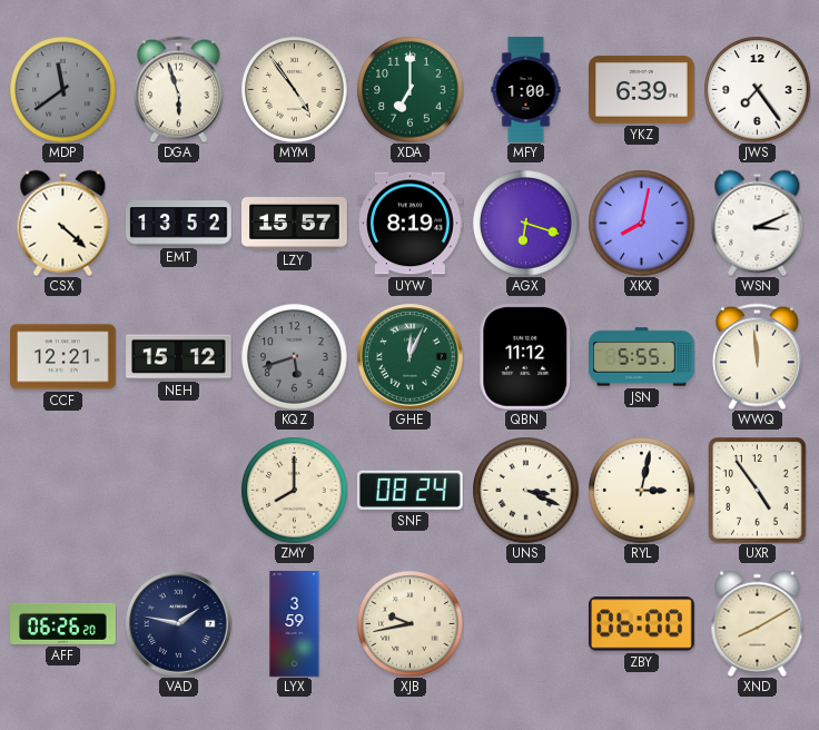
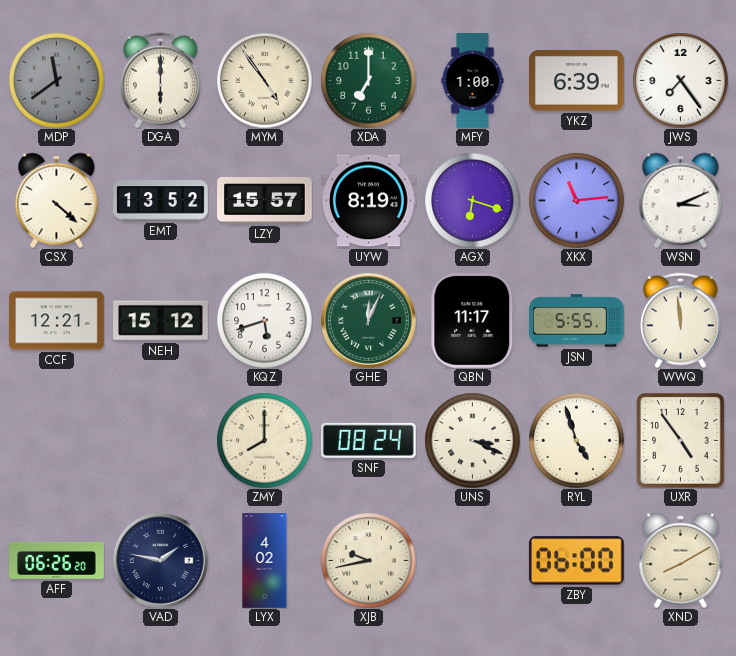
DGA: 5:57 -> 6:00 (161, 80)
XKX: 8:02 -> 11:14 (576, 200)
KQZ dial: grey -> white (264, 320)
QBN: 11:12 -> 11:17 (473, 321)
RYL: 3:02 -> 4:57 (576, 440)
LYX: 3:59 -> 4:02 (265, 561)
